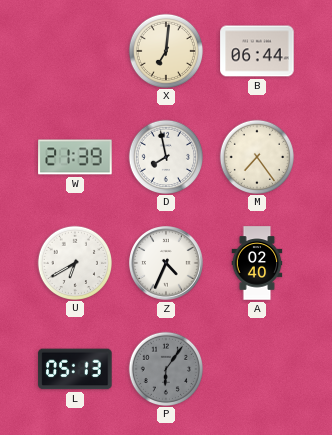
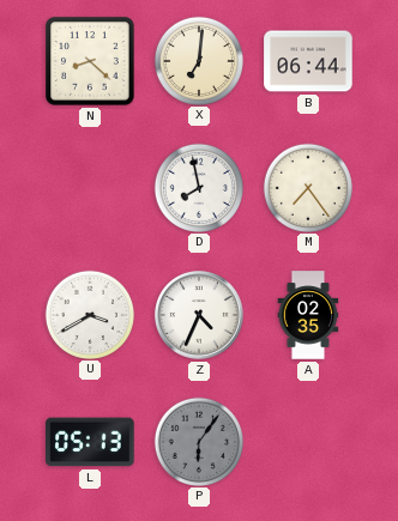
N: none -> 8:22 (90, 61)
W: 21:39 -> none (75, 157)
U: 6:40 -> 3:40 (89, 314)
A: 02:40 -> 02:35 (308, 315)
